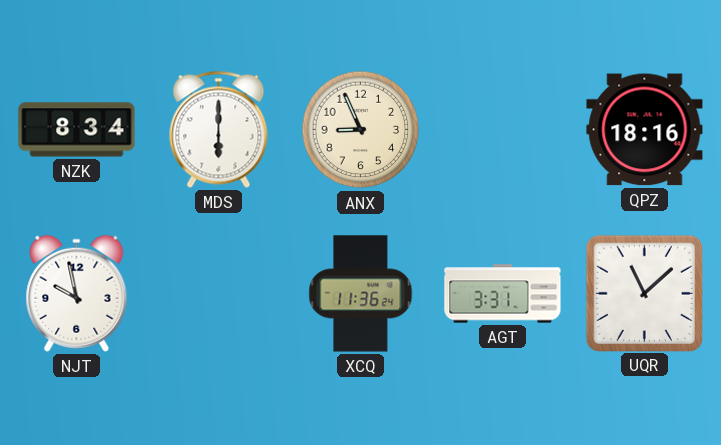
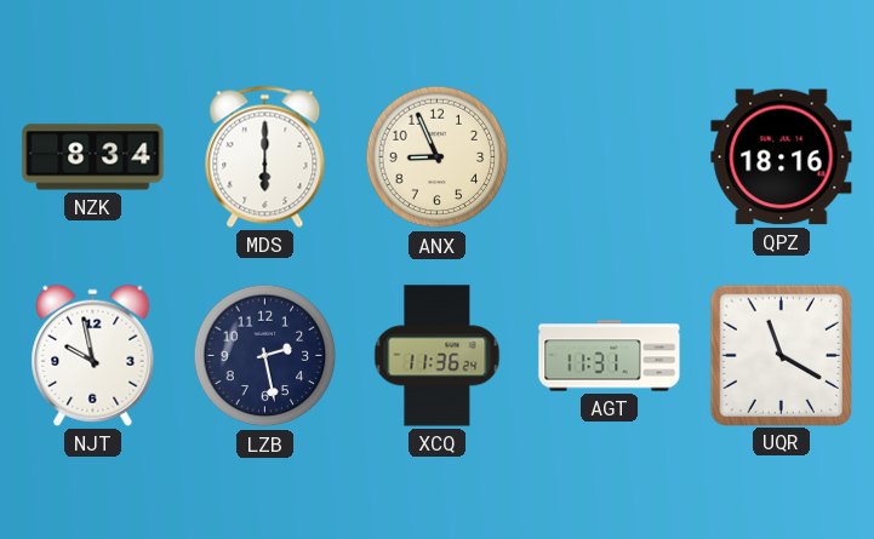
LZB: none -> 2:28 (265, 356)
AGT: 3:31 -> 11:31 (610, 356)
UQR: 11:08 -> 11:20 (781, 355)
